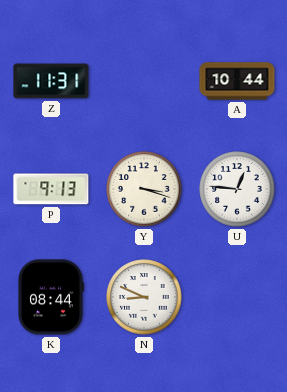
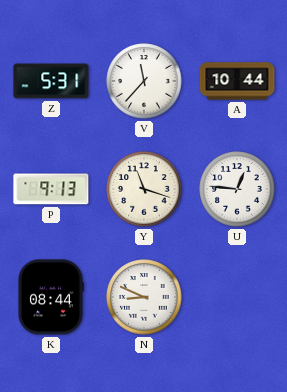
Z: 11:31 -> 5:31 (51, 81)
V: none -> 11:37 (144, 81)
Y: 3:18 -> 11:18 (144, 189)
